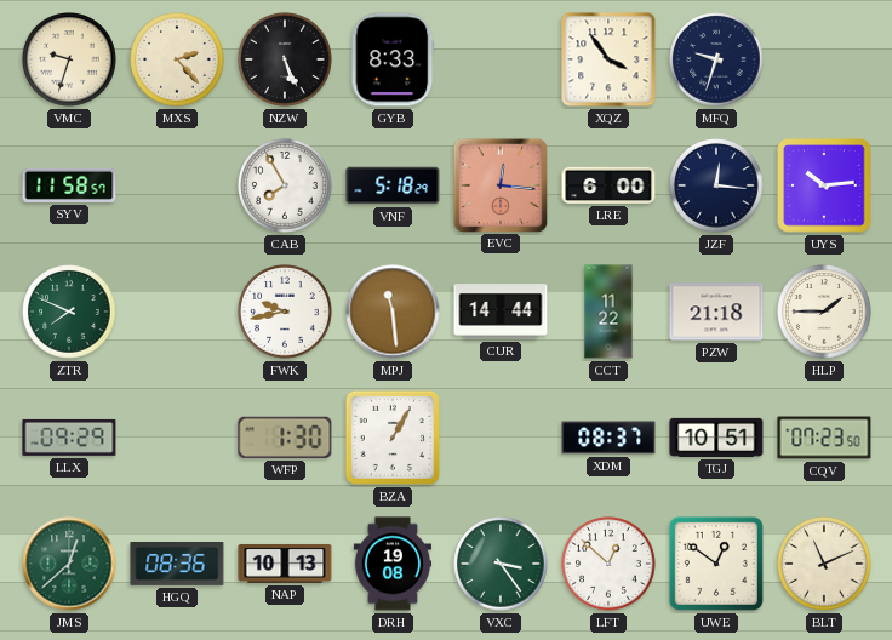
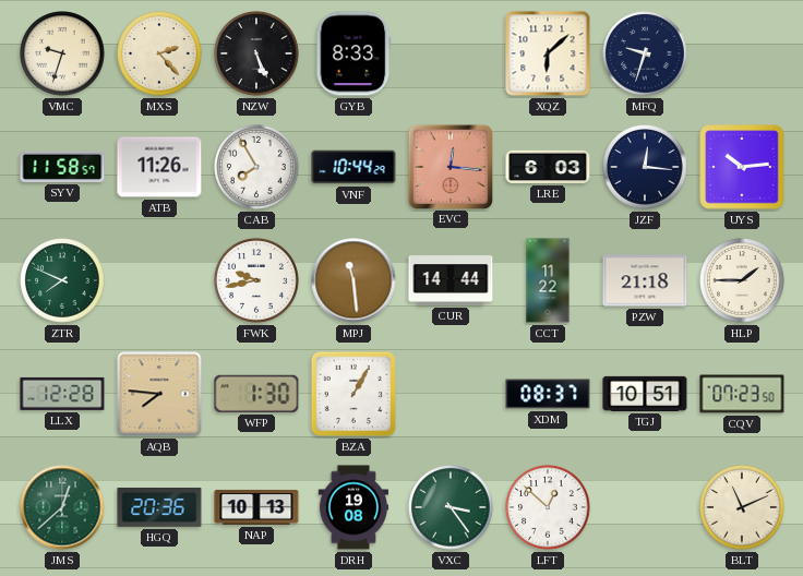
XQZ: 3:54 -> 6:08 (548, 53)
ATB: none -> 11:26 (159, 167)
VNF: 5:18 -> 10:44 (353, 167)
LRE: 6:00 -> 6:03 (548, 167)
LLX: 09:29 -> 12:28 (62, 394)
AQB: none -> 7:46 (159, 394)
HGQ: 08:36 -> 20:36 (159, 508)
UWE: 12:51 -> none (716, 564)
